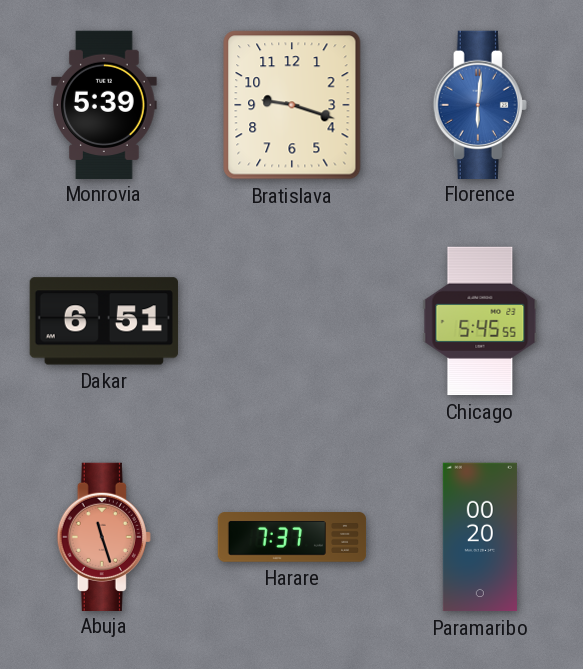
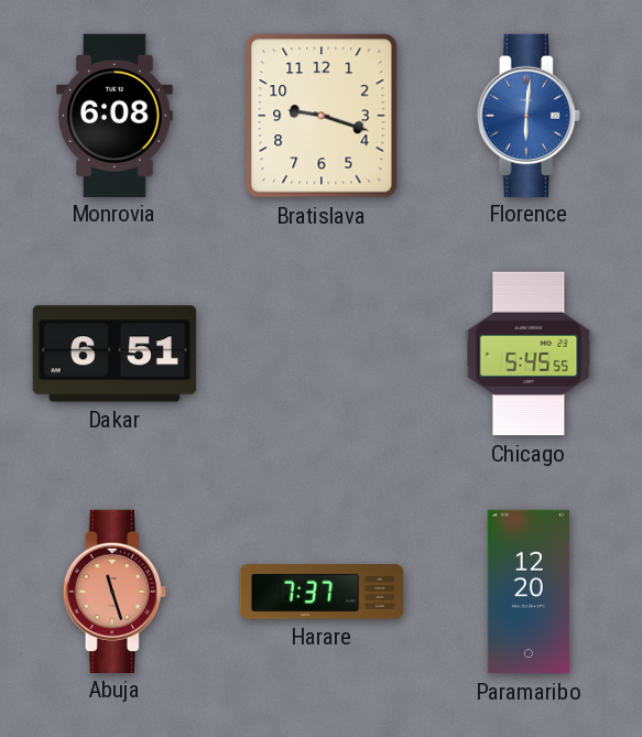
Monrovia: 5:39 -> 6:08 (115, 115)
Paramaribo: 00:20 -> 12:20 (529, 592)
